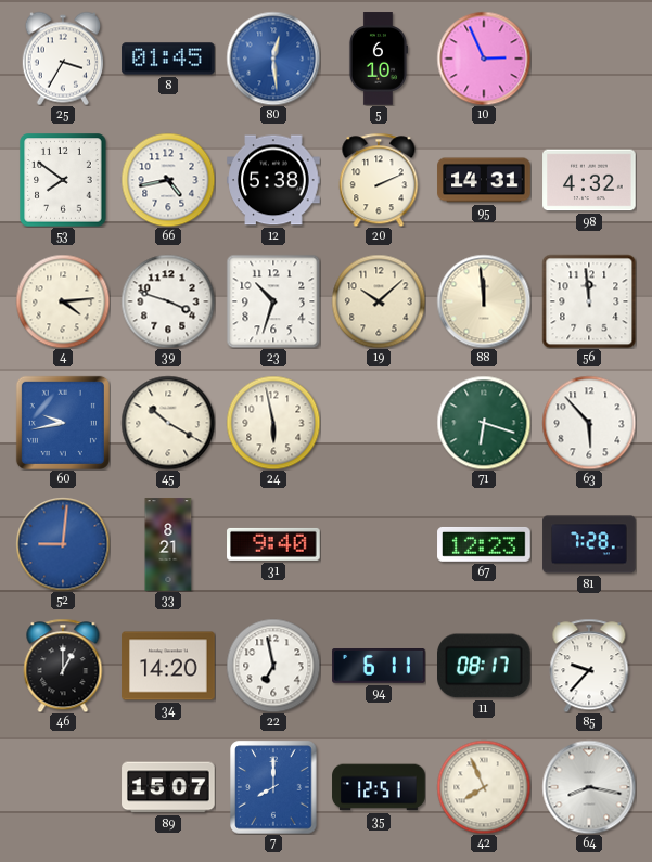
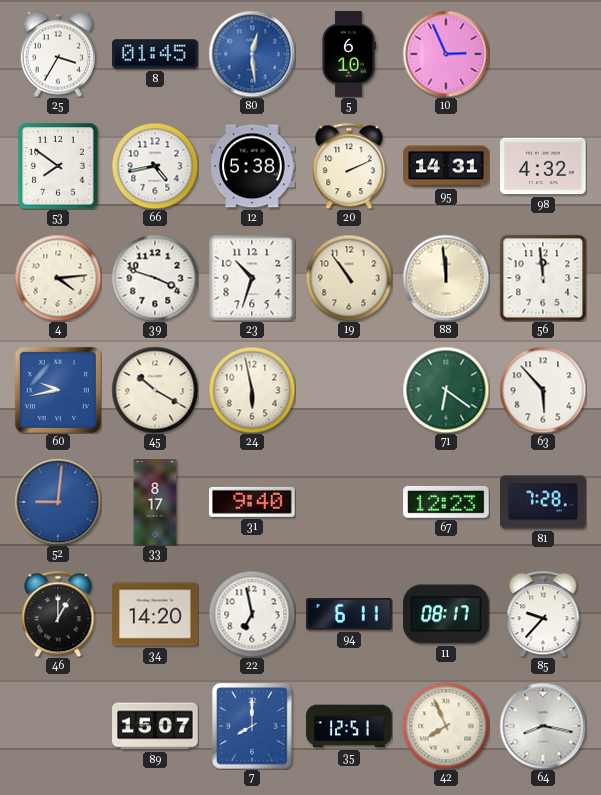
19: 10:08 -> 10:54 (349, 278)
71: 6:18 -> 6:21 (446, 390)
33: 8:21 -> 8:17 (155, 502)
